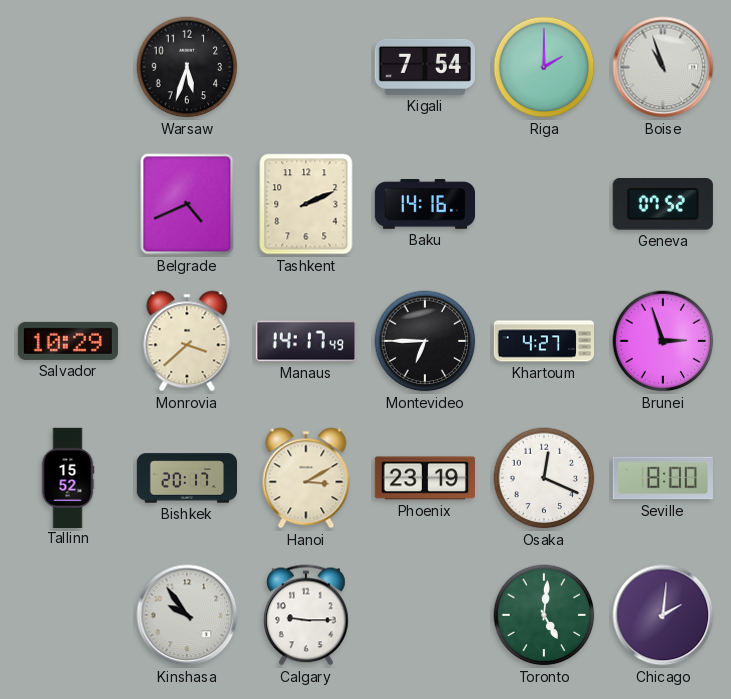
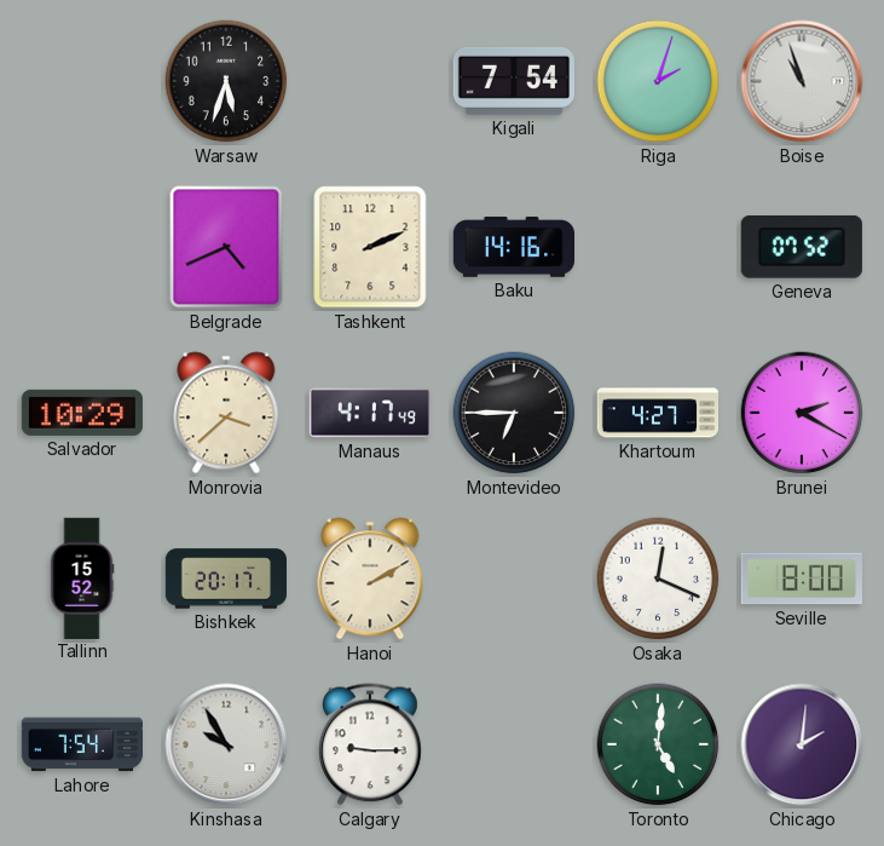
Riga: 2:00 -> 2:03 (658, 81)
Manaus: 14:17 -> 4:17 (369, 413)
Brunei: 2:57 -> 2:20 (802, 413)
Hanoi: 3:10 -> 2:10 (370, 579)
Phoenix: 23:19 -> none (425, 478)
Lahore: none -> 7:54 (81, 744)
Kinshasa: 9:54 -> 9:55 (226, 744)
